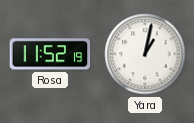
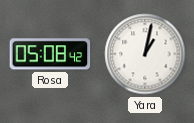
Rosa: 11:52 -> 05:08 (50, 54)
